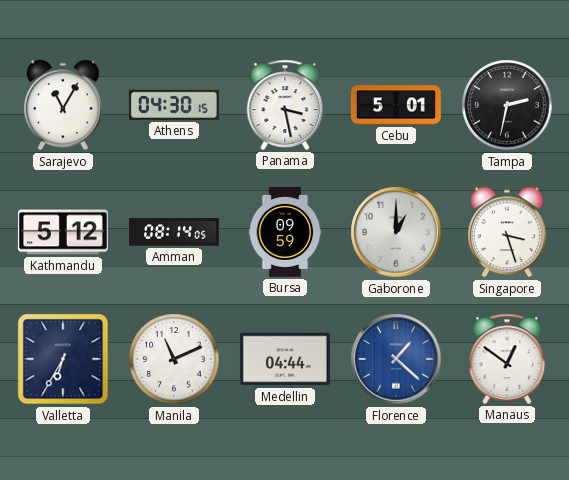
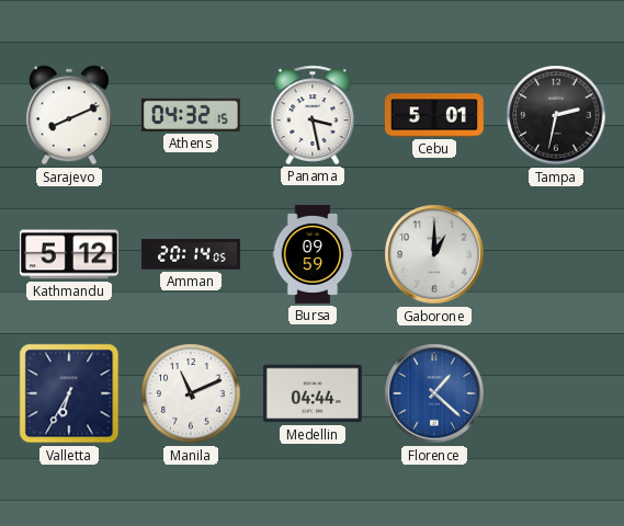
Sarajevo: 11:05 -> 8:11 (69, 115)
Athens: 04:30 -> 04:32 (191, 115)
Amman: 08:14 -> 20:14 (191, 254)
Singapore: 3:27 -> none (507, 232)
Manaus: 12:51 -> none (507, 359)
